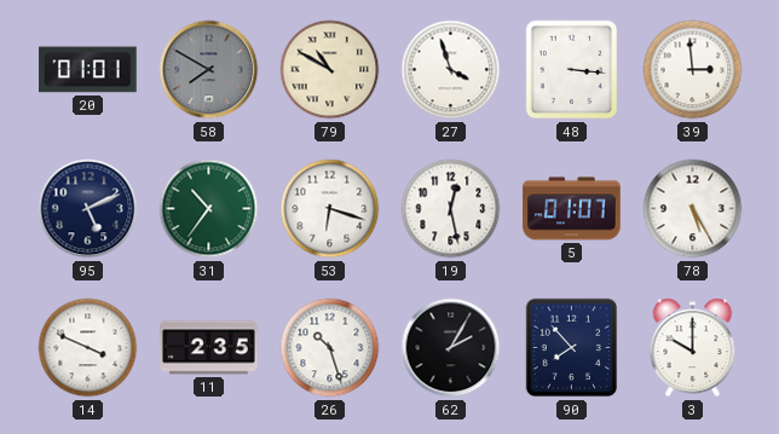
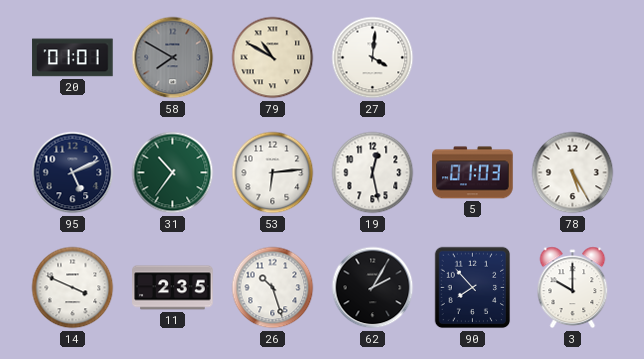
27: 3:57 -> 4:01 (373, 58)
48: 3:16 -> none (572, 70)
39: 2:59 -> none (693, 70)
53: 6:18 -> 6:14 (273, 173)
5: 01:07 -> 01:03 (473, 173)
